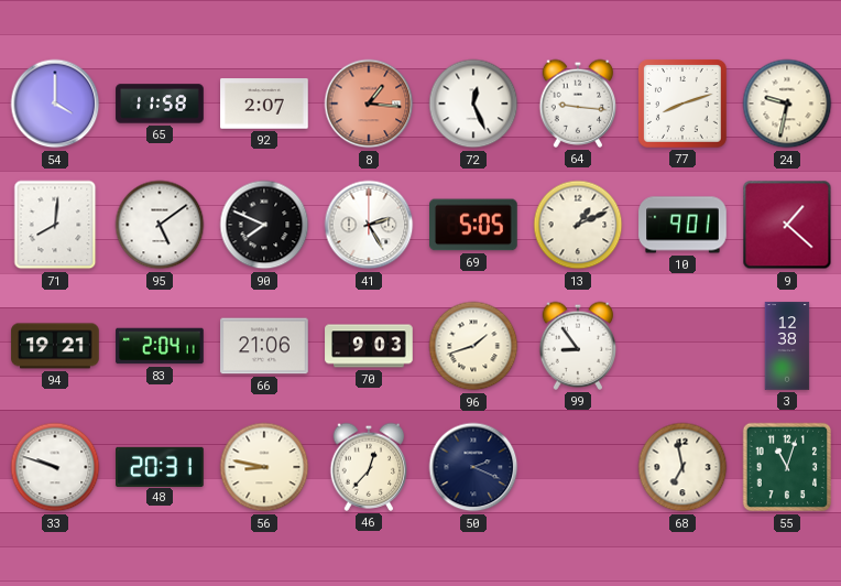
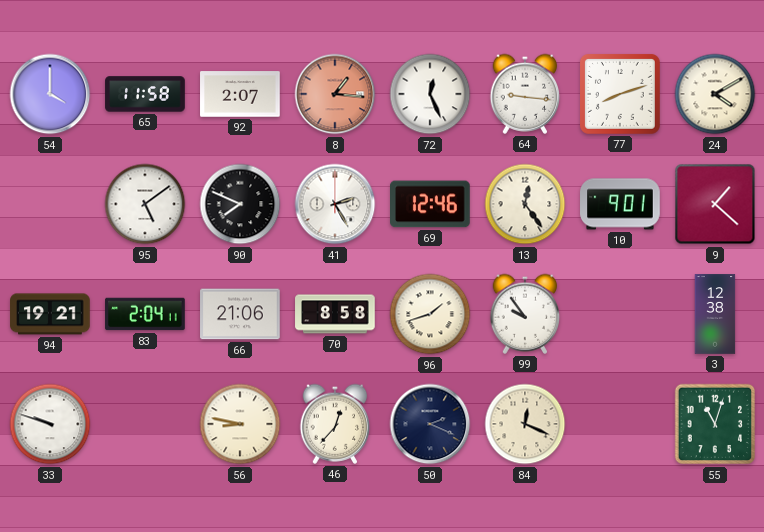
24: 9:32 -> 4:10 (715, 94)
71: 8:01 -> none (55, 225)
69: 5:05 -> 12:46 (431, 204)
13: 1:11 -> 12:24 (525, 204)
70: 9:03 -> 8:58 (335, 314)
99: 8:54 -> 9:54 (525, 314)
48: 20:31 -> none (160, 466)
84: none -> 12:19 (525, 424)
68: 6:58 -> none (682, 467)
